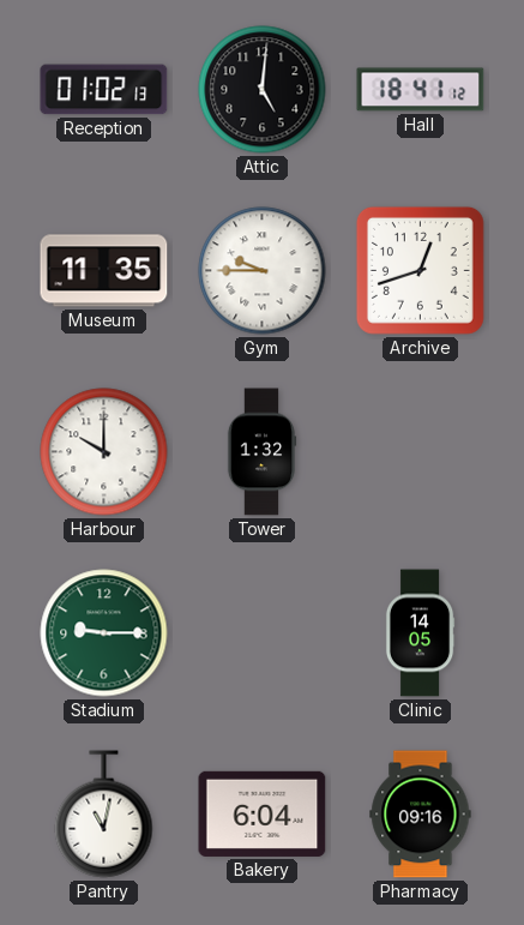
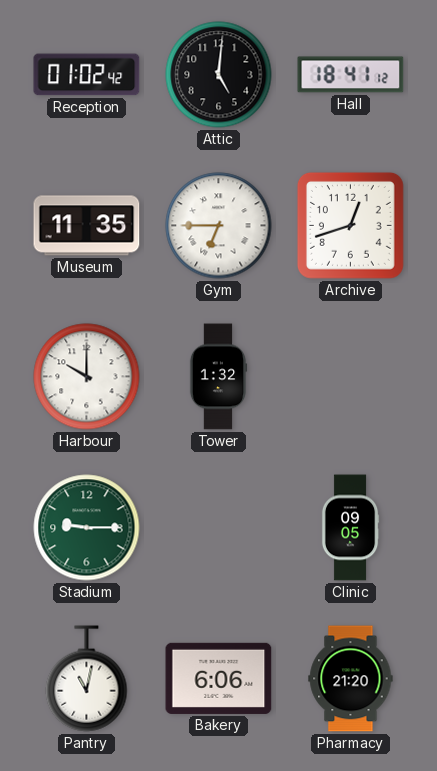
Reception: 01:02:13 -> 01:02:42 (87, 75)
Gym: 9:45 -> 6:45 (219, 226)
Clinic: 14:05 -> 09:05 (350, 528)
Bakery: 6:04 -> 6:06 (219, 678)
Pharmacy: 09:16 -> 21:20 (351, 679)
